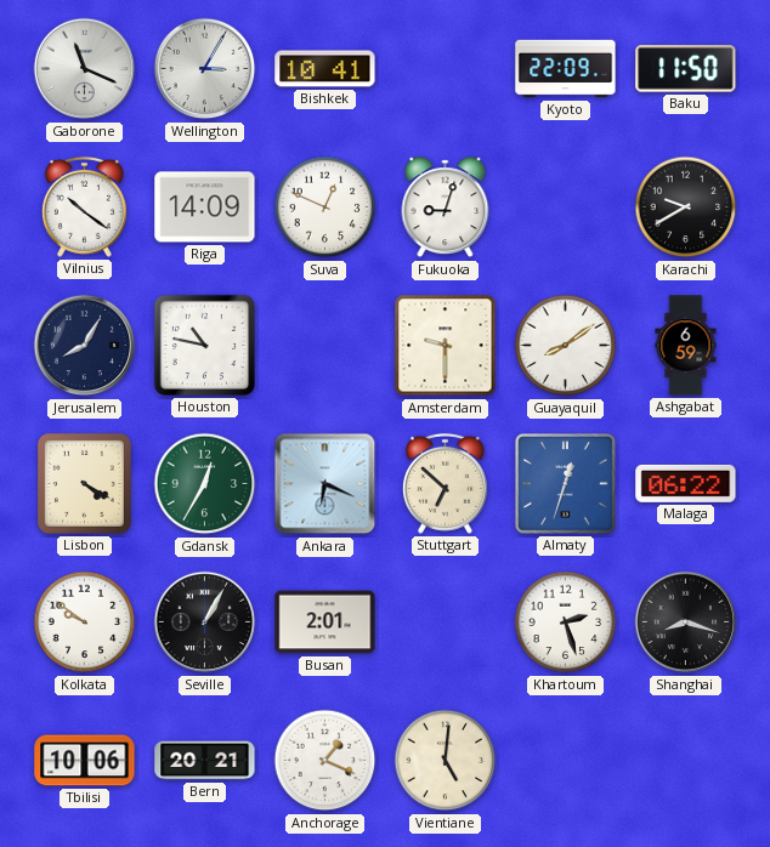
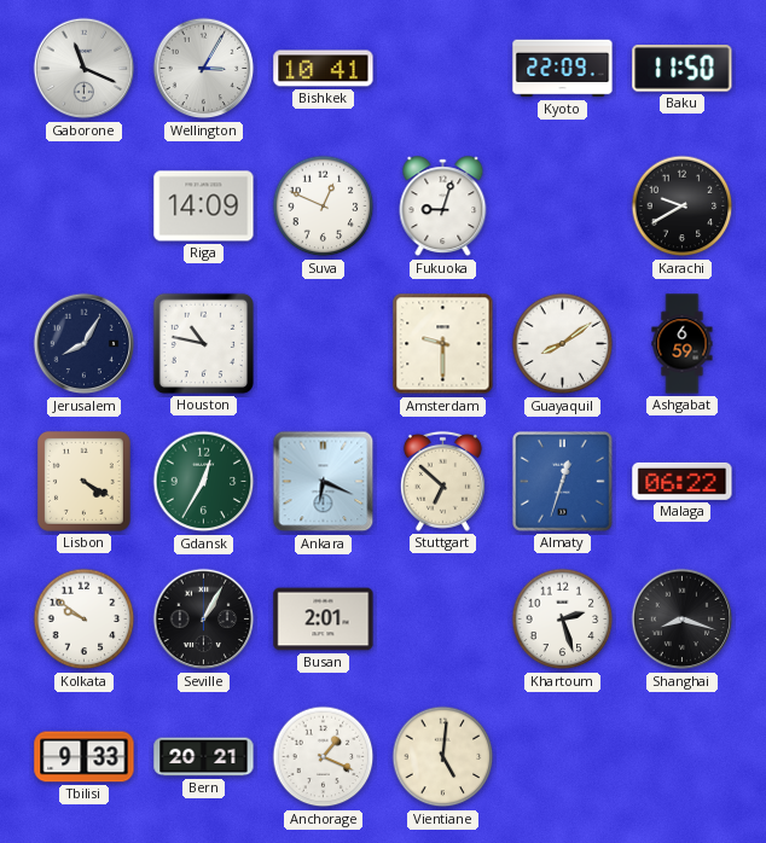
Vilnius: 10:21 -> none (84, 206)
Tbilisi: 10:06 -> 9:33 (85, 757)
